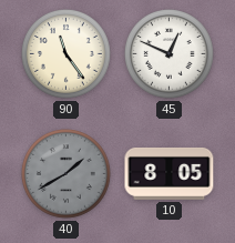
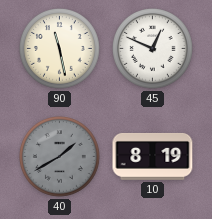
90: 11:24 -> 11:28 (60, 49)
10: 8:05 -> 8:19 (153, 156)
